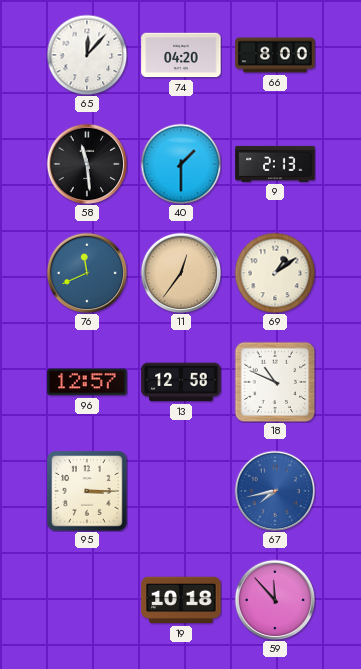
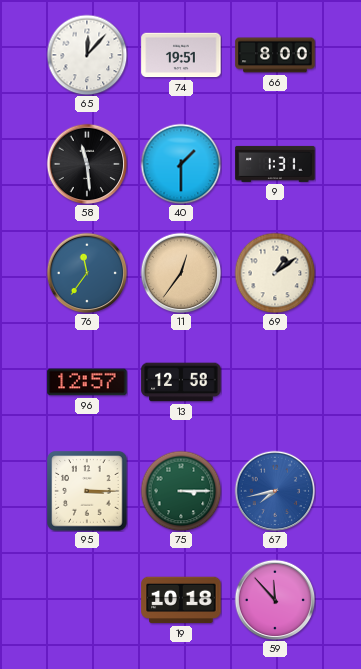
74: 04:20 -> 19:51 (181, 55)
9: 2:13 -> 1:31 (275, 164)
76: 11:41 -> 11:36 (87, 273)
18: 10:49 -> none (275, 382)
75: none -> 3:15 (181, 491)
